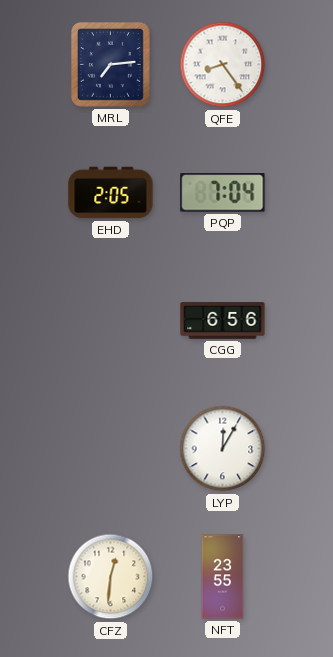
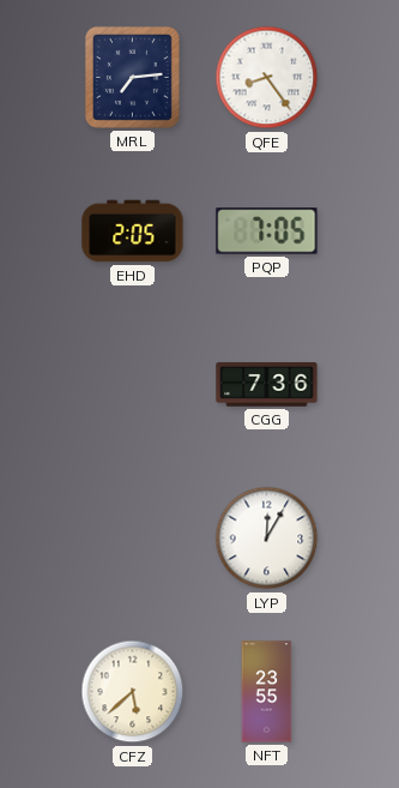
PQP: 7:04 -> 7:05 (267, 231)
CGG: 6:56 -> 7:36 (267, 385)
CFZ: 12:31 -> 5:38 (133, 692)
